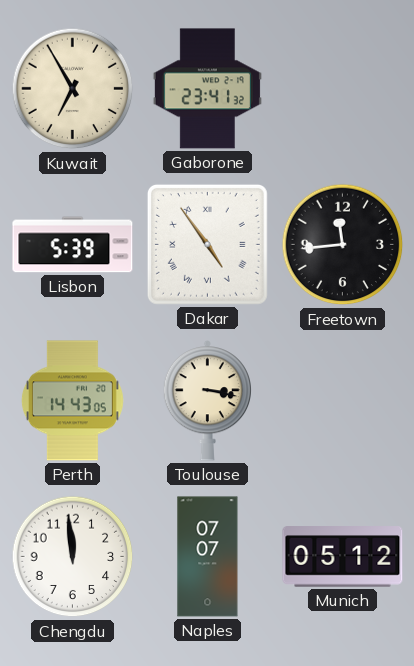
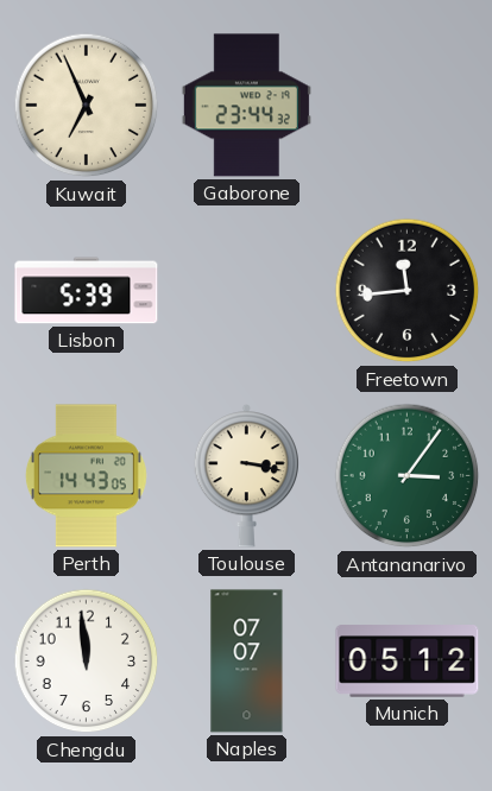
Kuwait: 6:55 -> 6:56 (87, 106)
Gaborone: 23:41 -> 23:44 (246, 106)
Dakar: 4:54 -> none (207, 244)
Antananarivo: none -> 3:06 (408, 476)
